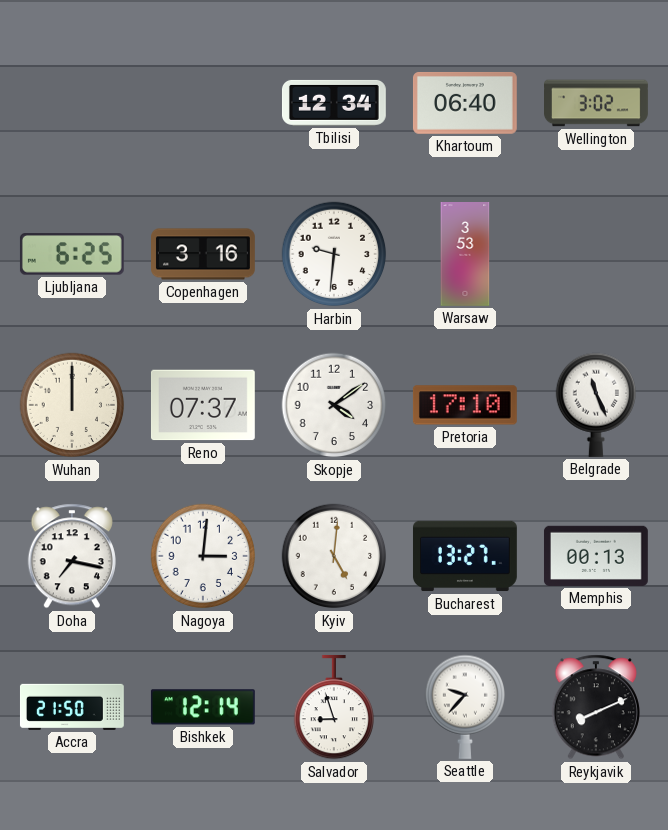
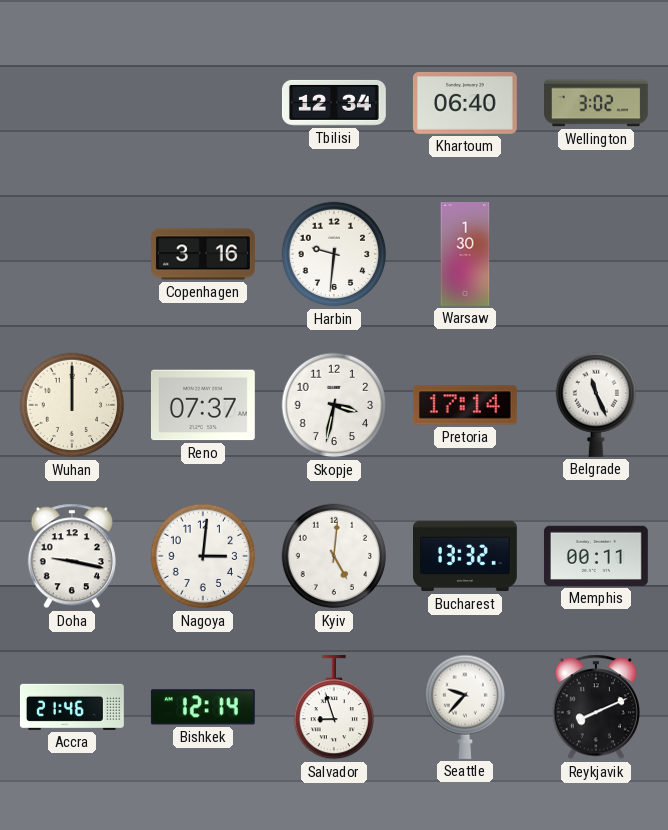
Ljubljana: 6:25 -> none (72, 254)
Warsaw: 3:53 -> 1:30 (465, 255)
Skopje: 4:09 -> 3:32 (334, 405)
Pretoria: 17:10 -> 17:14 (465, 405)
Doha: 7:17 -> 9:17 (72, 556)
Bucharest: 13:27 -> 13:32 (465, 556)
Memphis: 00:13 -> 00:11 (596, 556)
Accra: 21:50 -> 21:46 (72, 707)
